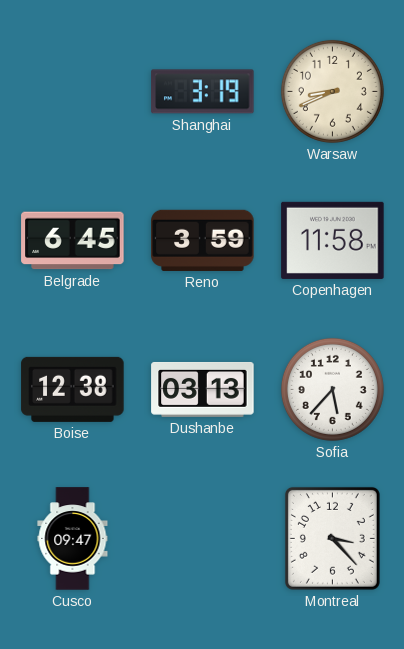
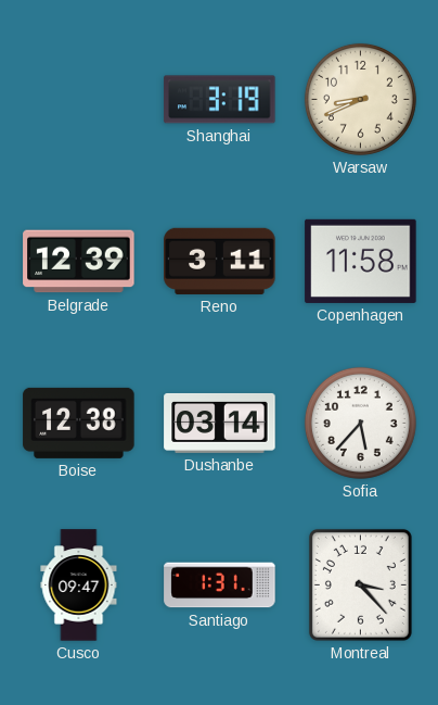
Belgrade: 6:45 -> 12:39 (79, 262)
Reno: 3:59 -> 3:11 (220, 261)
Dushanbe: 03:13 -> 03:14 (220, 423)
Santiago: none -> 1:31 (220, 586)
